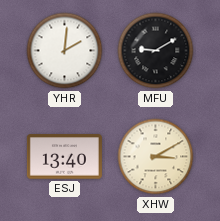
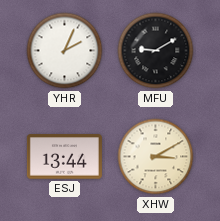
YHR: 2:01 -> 2:04 (65, 51)
ESJ: 13:40 -> 13:44 (64, 157)
